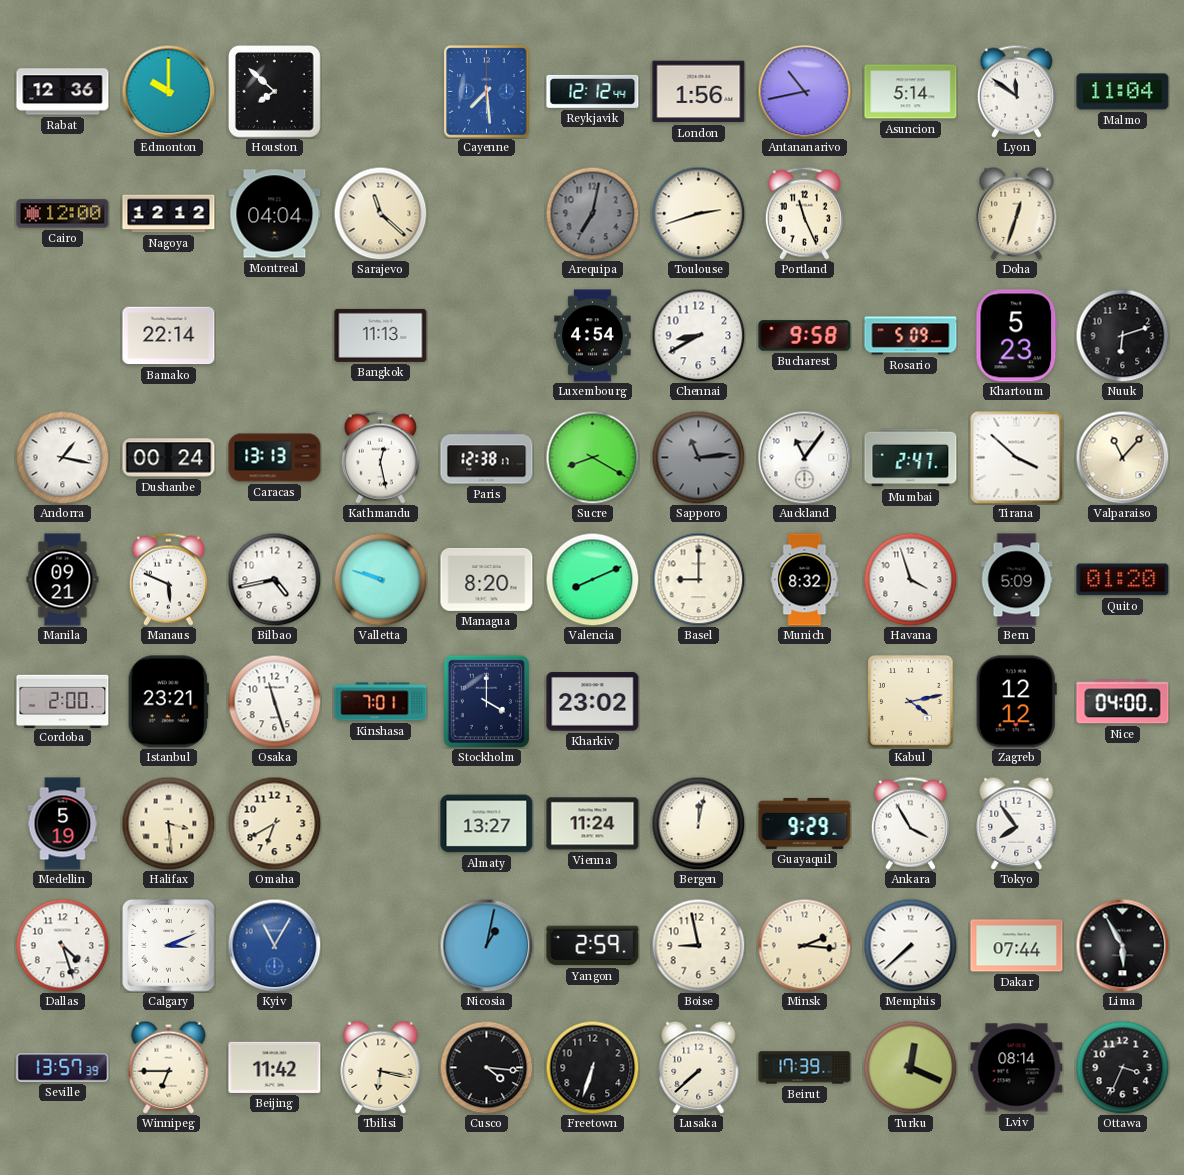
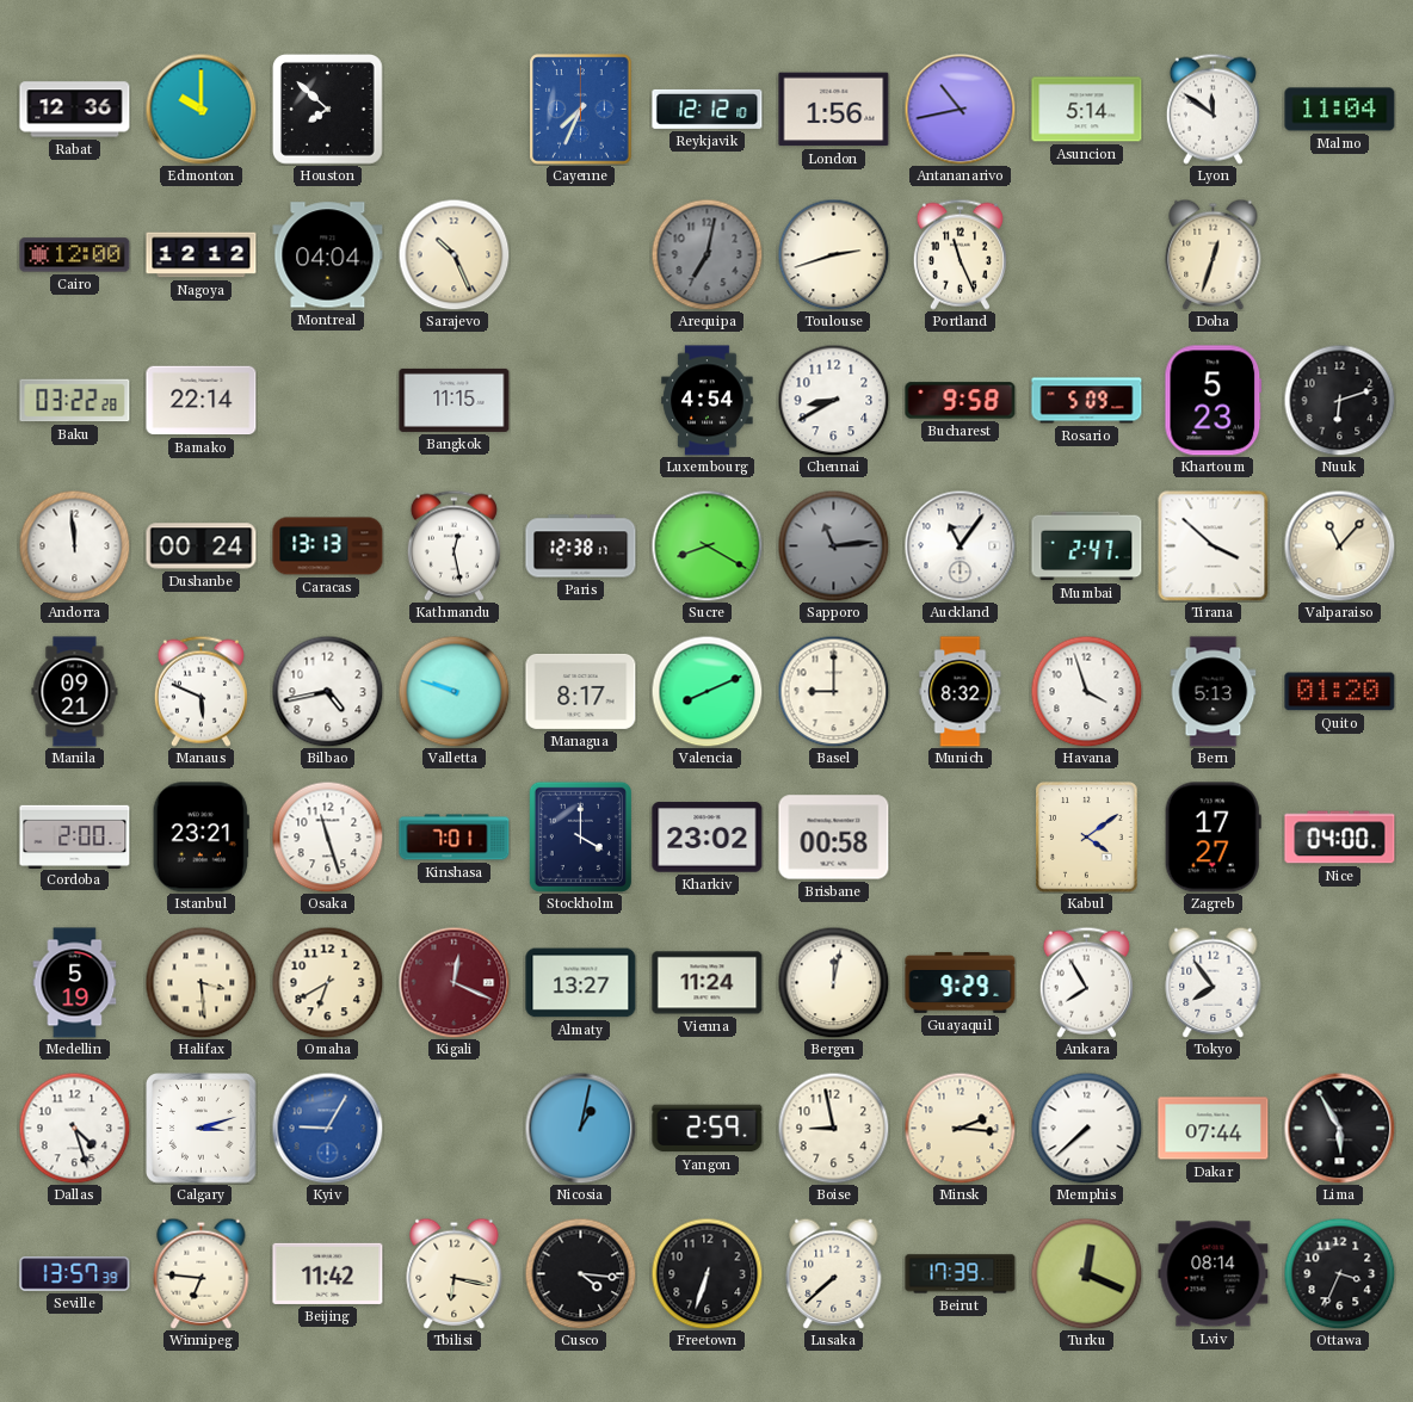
Cayenne: 7:29 -> 7:34 (581, 110)
Reykjavik: 12:12:44 -> 12:12:10 (708, 109)
Sarajevo: 11:22 -> 10:26 (453, 254)
Baku: none -> 03:22 (75, 401)
Bangkok: 11:13 -> 11:15 (455, 400)
Andorra: 1:17 -> 11:59 (74, 545)
Managua: 8:20 -> 8:17 (581, 691)
Bern: 5:09 -> 5:13 (1214, 692)
Brisbane: none -> 00:58 (834, 838)
Kabul: 4:13 -> 4:09 (1087, 838)
Zagreb: 12:12 -> 17:27 (1213, 838)
Kigali: none -> 12:19 (453, 982)
Ankara: 3:55 -> 7:55 (1086, 982)
Calgary: 3:11 -> 3:12 (202, 1129)
Kyiv: 11:05 -> 9:05 (327, 1128)
Winnipeg: 6:45 -> 6:46 (202, 1273)
